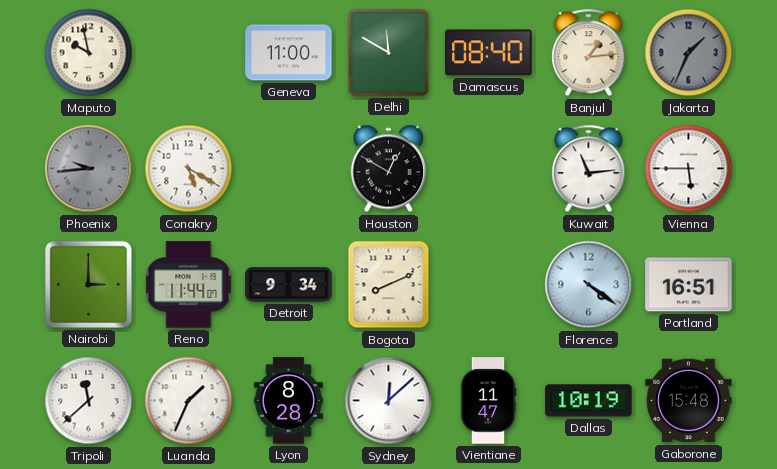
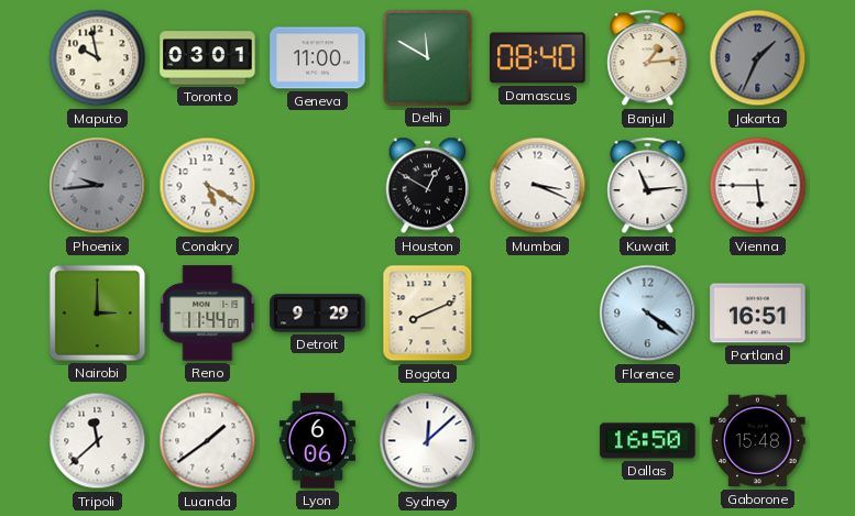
Toronto: none -> 03:01 (208, 58)
Mumbai: none -> 3:19 (538, 186)
Detroit: 9:34 -> 9:29 (318, 314)
Luanda: 1:34 -> 1:39 (208, 441)
Lyon: 8:28 -> 6:06 (317, 441)
Vientiane: 11:47 -> none (488, 401)
Dallas: 10:19 -> 16:50 (648, 441)
